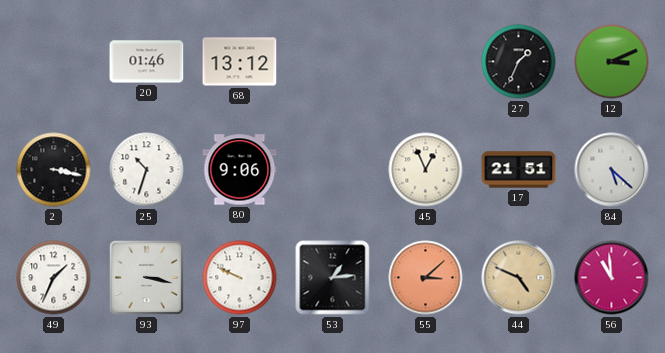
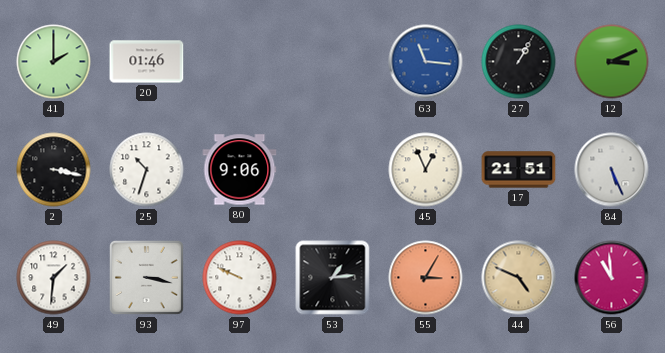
41: none -> 2:00 (54, 62)
68: 13:12 -> none (240, 62)
63: none -> 11:16 (426, 62)
27: 1:34 -> 1:05 (519, 62)
84: 5:22 -> 5:26 (612, 170)
49: 1:34 -> 1:31 (54, 278)
55: 3:08 -> 3:05 (426, 278)
